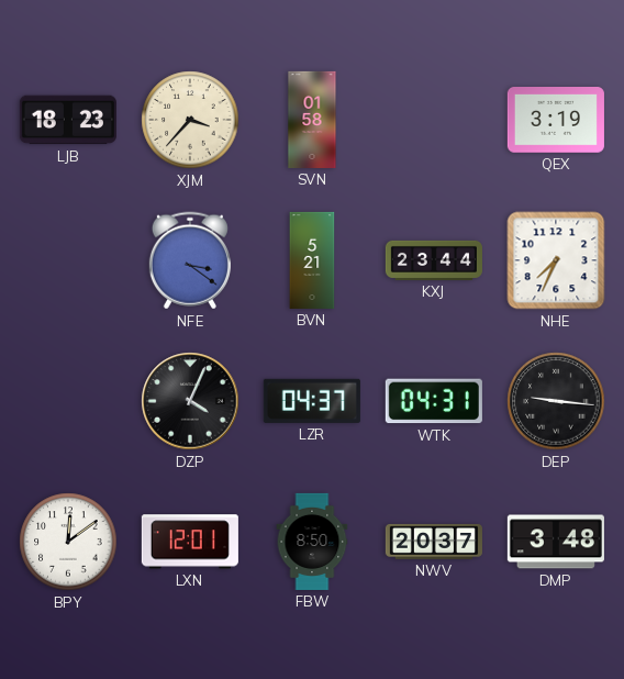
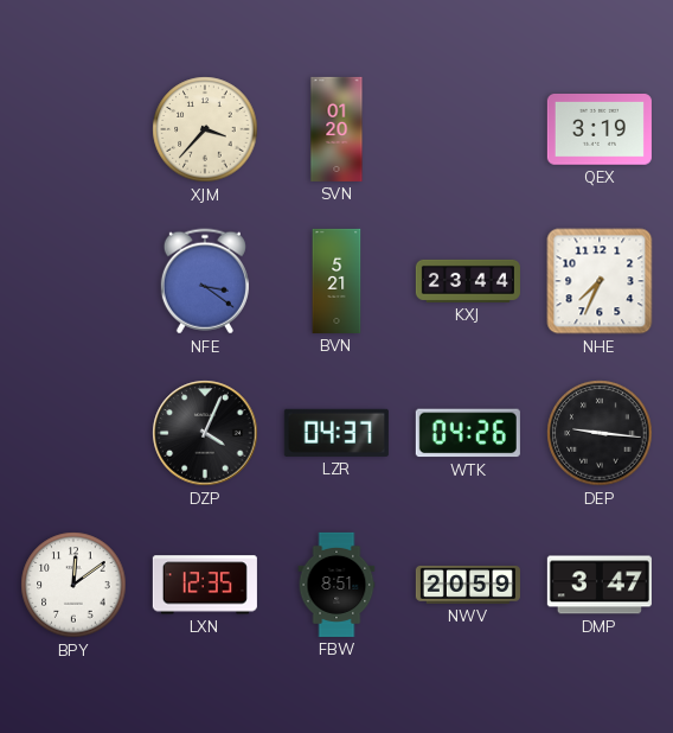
LJB: 18:23 -> none (68, 120)
SVN: 01:58 -> 01:20 (336, 129)
WTK: 04:31 -> 04:26 (468, 433)
LXN: 12:01 -> 12:35 (205, 585)
FBW: 8:50 -> 8:51 (336, 585)
NWV: 20:37 -> 20:59 (468, 585)
DMP: 3:48 -> 3:47 (600, 585)
